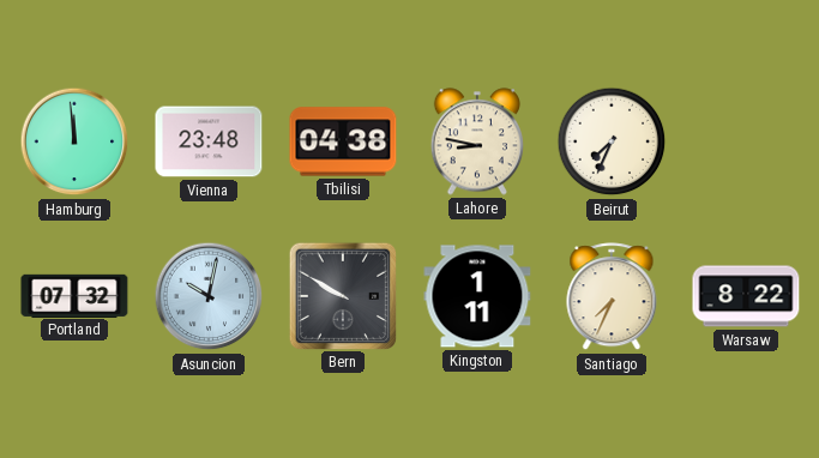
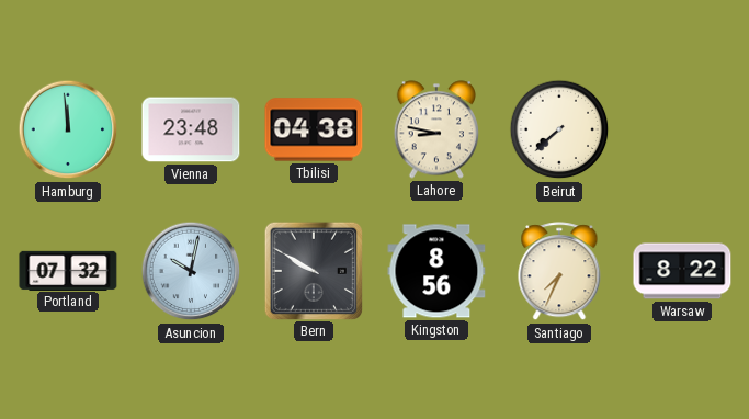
Beirut: 7:34 -> 7:38 (559, 129)
Kingston: 1:11 -> 8:56 (436, 271)
